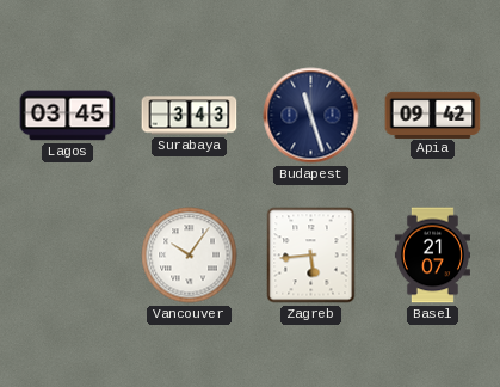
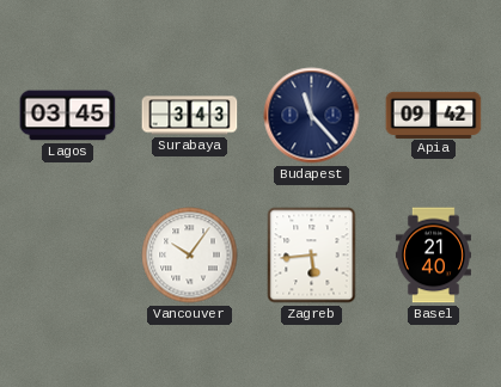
Budapest: 11:27 -> 11:23 (312, 116)
Basel: 21:07 -> 21:40 (433, 256)
